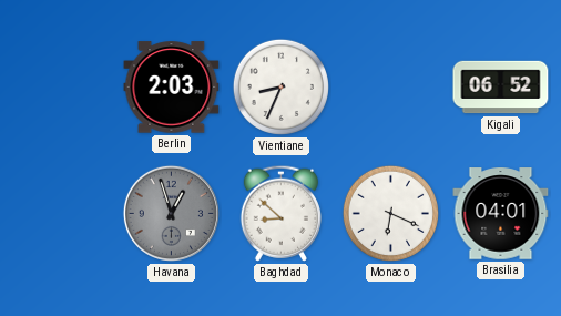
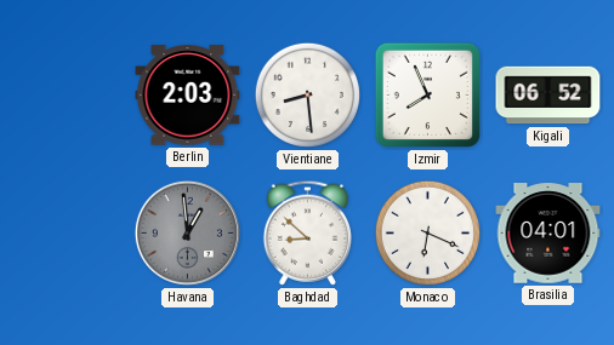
Vientiane: 8:34 -> 8:29 (307, 94)
Izmir: none -> 7:56 (427, 94)
Havana: 12:57 -> 12:59 (187, 232)
